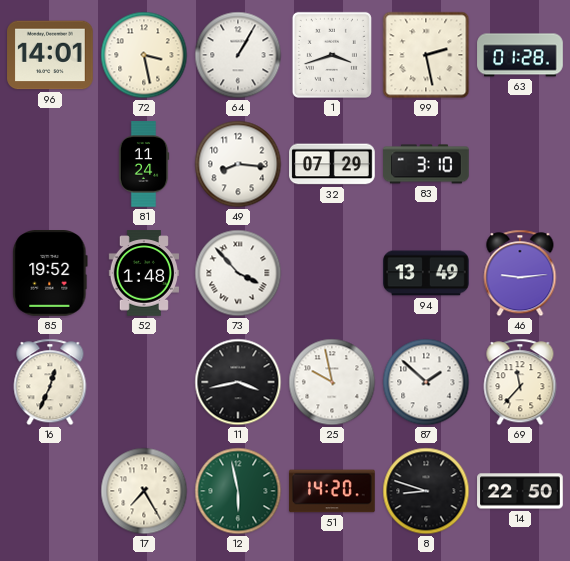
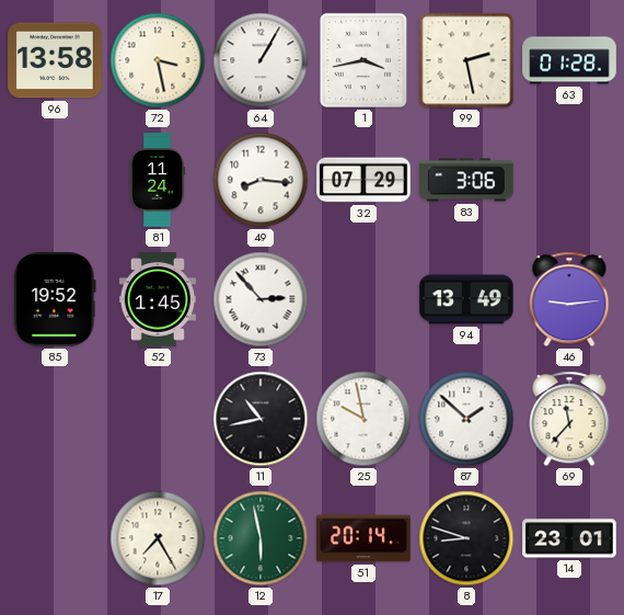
96: 14:01 -> 13:58 (55, 60)
1: 3:42 -> 3:43 (363, 60)
83: 3:10 -> 3:06 (466, 180)
52: 1:48 -> 1:45 (157, 299)
73: 3:53 -> 2:53 (261, 299)
16: 12:34 -> none (50, 382)
11: 3:43 -> 10:43 (261, 419)
51: 14:20 -> 20:14 (363, 538)
14: 22:50 -> 23:01 (569, 538)
